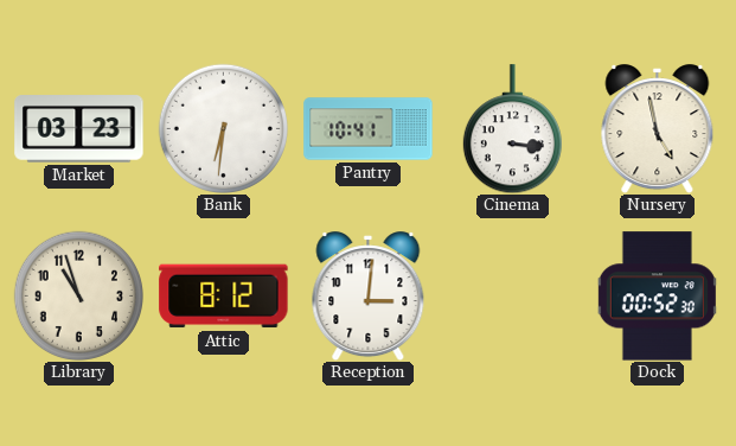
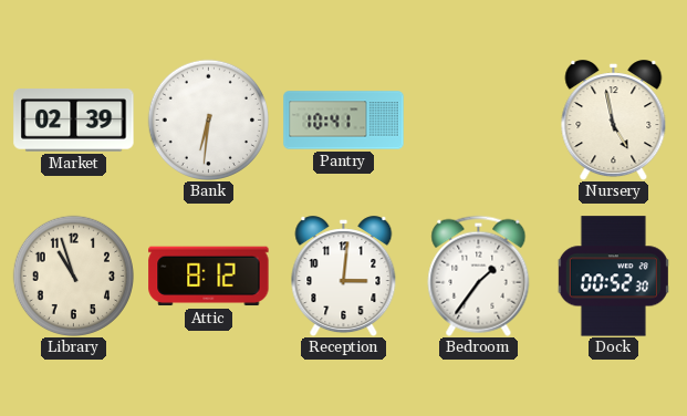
Market: 03:23 -> 02:39 (74, 121)
Cinema: 3:16 -> none (512, 129)
Bedroom: none -> 1:36 (479, 275)
